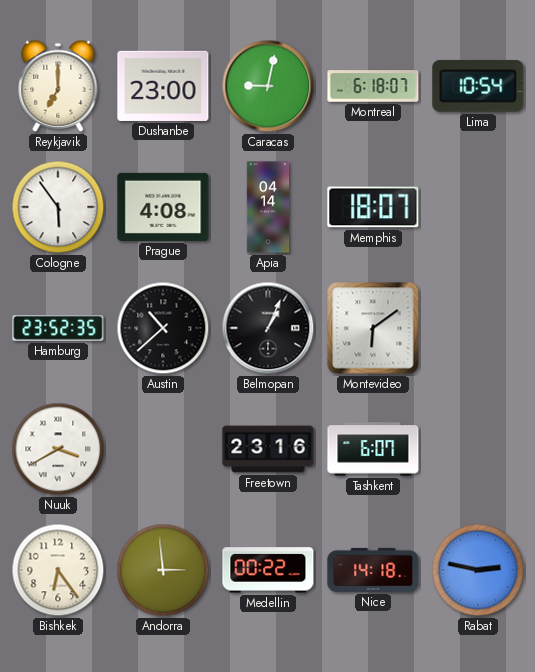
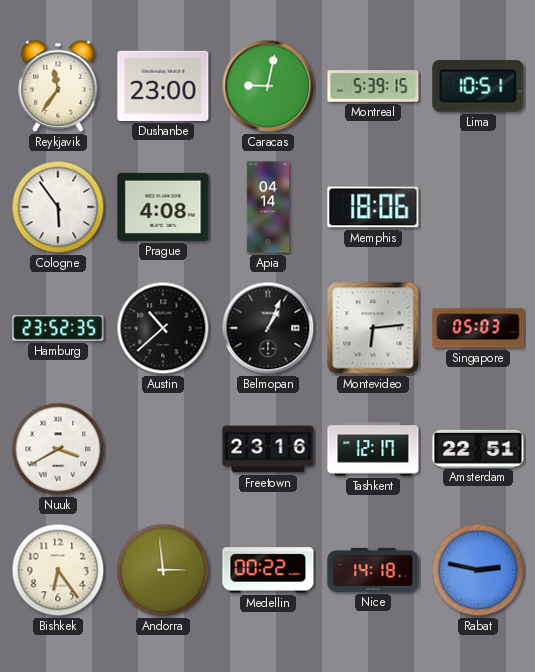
Reykjavik: 7:00 -> 11:36 (58, 86)
Montreal: 6:18 -> 5:39 (373, 86)
Lima: 10:54 -> 10:51 (478, 86)
Memphis: 18:07 -> 18:06 (373, 207)
Montevideo: 6:09 -> 6:14 (373, 328)
Singapore: none -> 05:03 (478, 328)
Tashkent: 6:07 -> 12:17 (373, 449)
Amsterdam: none -> 22:51 (478, 448)
